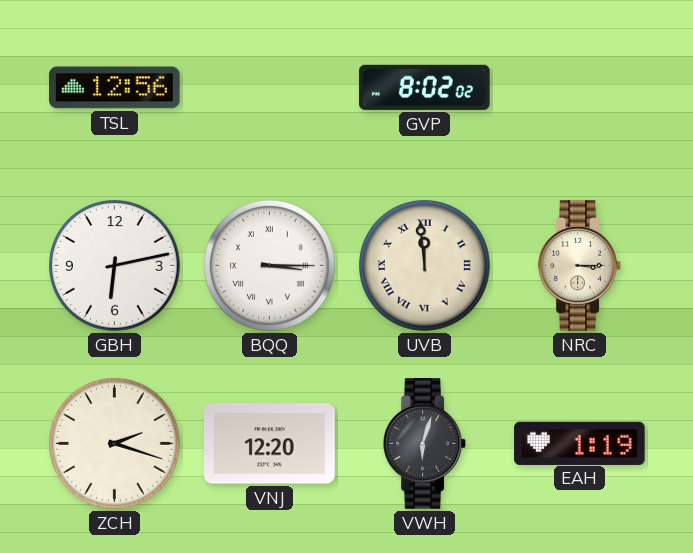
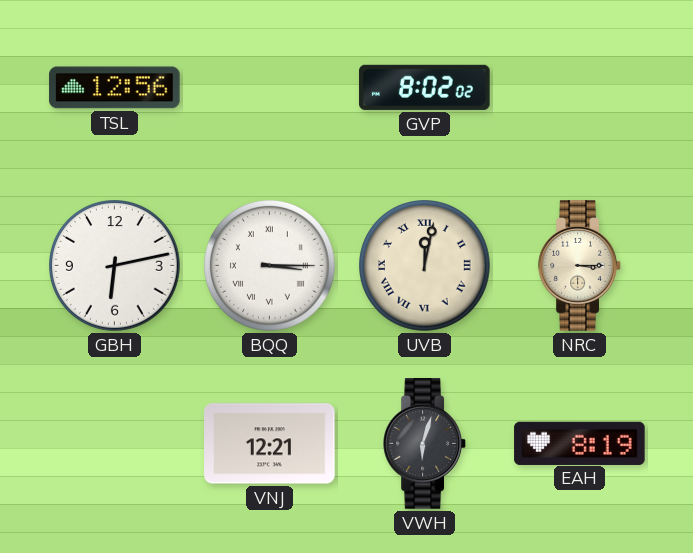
UVB: 11:59 -> 12:02 (425, 266)
ZCH: 2:18 -> none (115, 444)
VNJ: 12:20 -> 12:21 (270, 444)
EAH: 1:19 -> 8:19 (580, 443)
